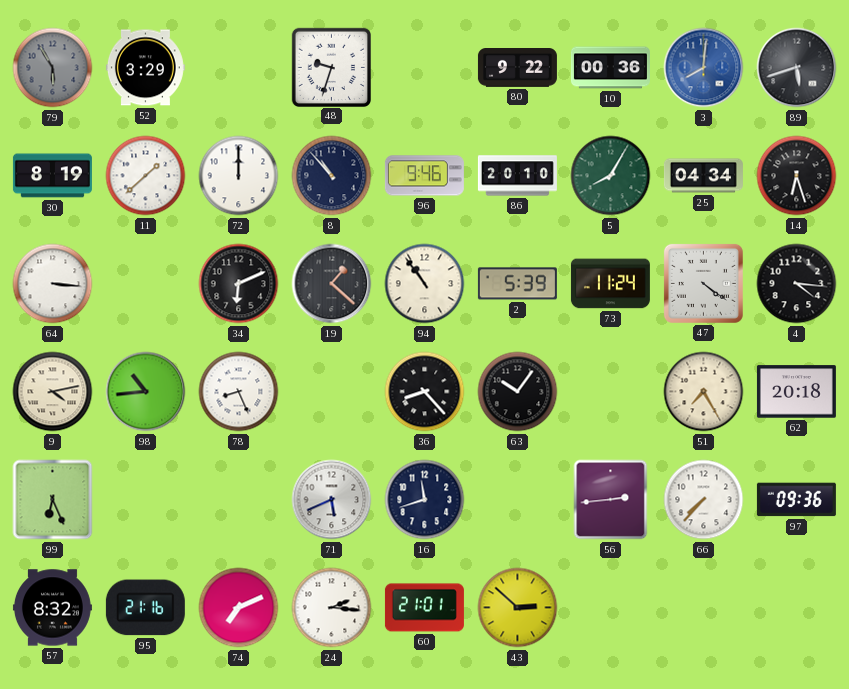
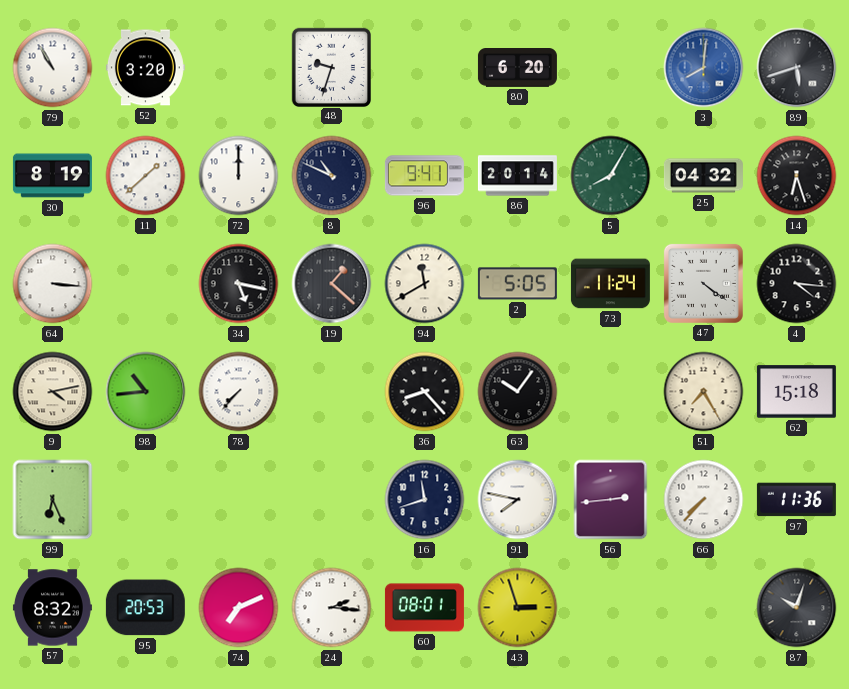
79: 5:55 -> 10:55 (53, 68)
79 dial: grey -> white (53, 68)
52: 3:29 -> 3:20 (145, 68)
80: 9:22 -> 6:20 (517, 68)
10: 00:36 -> none (610, 68)
8: 10:53 -> 10:49 (332, 176)
96: 9:46 -> 9:41 (424, 176)
86: 20:10 -> 20:14 (517, 176)
25: 04:34 -> 04:32 (703, 176)
34: 6:11 -> 5:17 (239, 284)
94: 10:54 -> 11:40 (425, 284)
2: 5:39 -> 5:05 (517, 284)
78: 8:26 -> 7:37 (239, 392)
62: 20:18 -> 15:18 (796, 392)
71: 5:41 -> none (332, 500)
91: none -> 7:47 (518, 500)
97: 09:36 -> 11:36 (796, 500)
95: 21:16 -> 20:53 (145, 608)
60: 21:01 -> 08:01 (424, 608)
43: 2:52 -> 2:57 (518, 608)
87: none -> 10:03 (797, 608)
